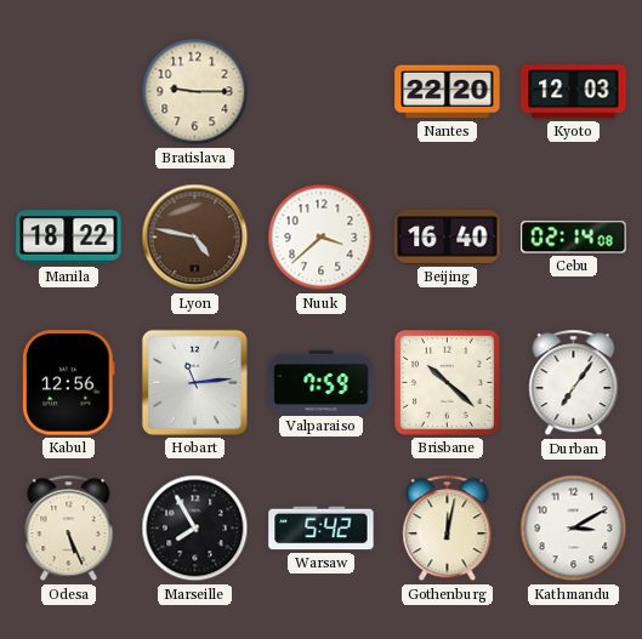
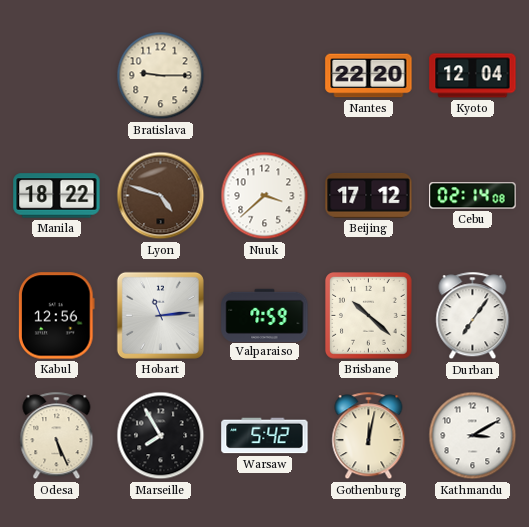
Kyoto: 12:03 -> 12:04 (473, 76)
Lyon: 4:47 -> 4:48 (161, 196)
Beijing: 16:40 -> 17:12 (369, 196)
